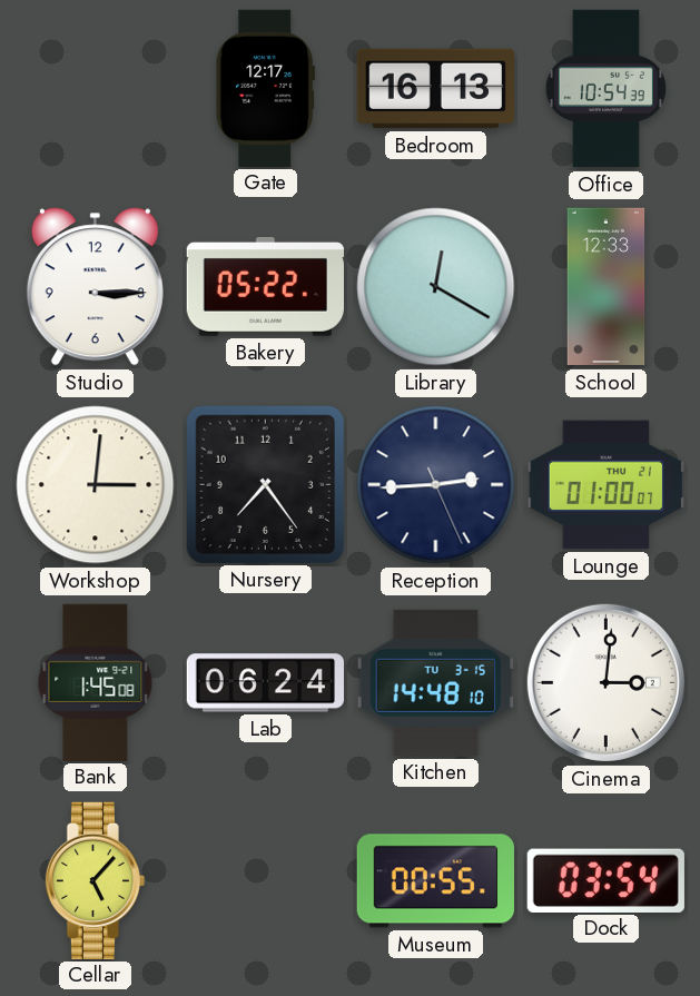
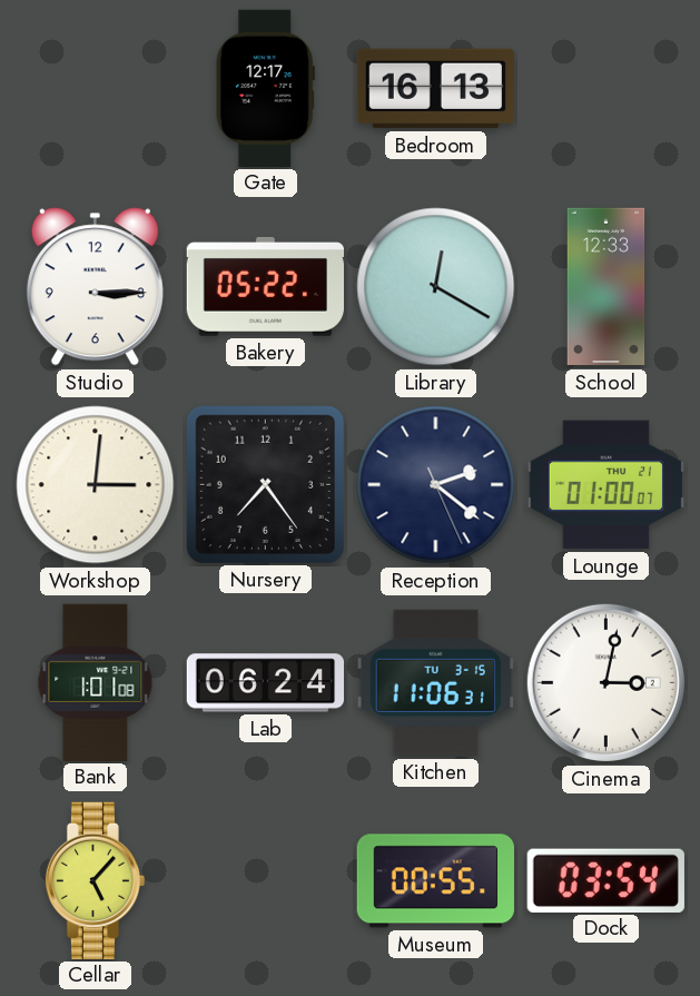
Office: 10:54 -> none (605, 89)
Reception: 2:44 -> 2:21 (436, 485)
Bank: 1:45 -> 1:01 (96, 682)
Kitchen: 14:48 -> 11:06 (435, 682)
Cinema: 3:01 -> 3:02 (605, 682)
